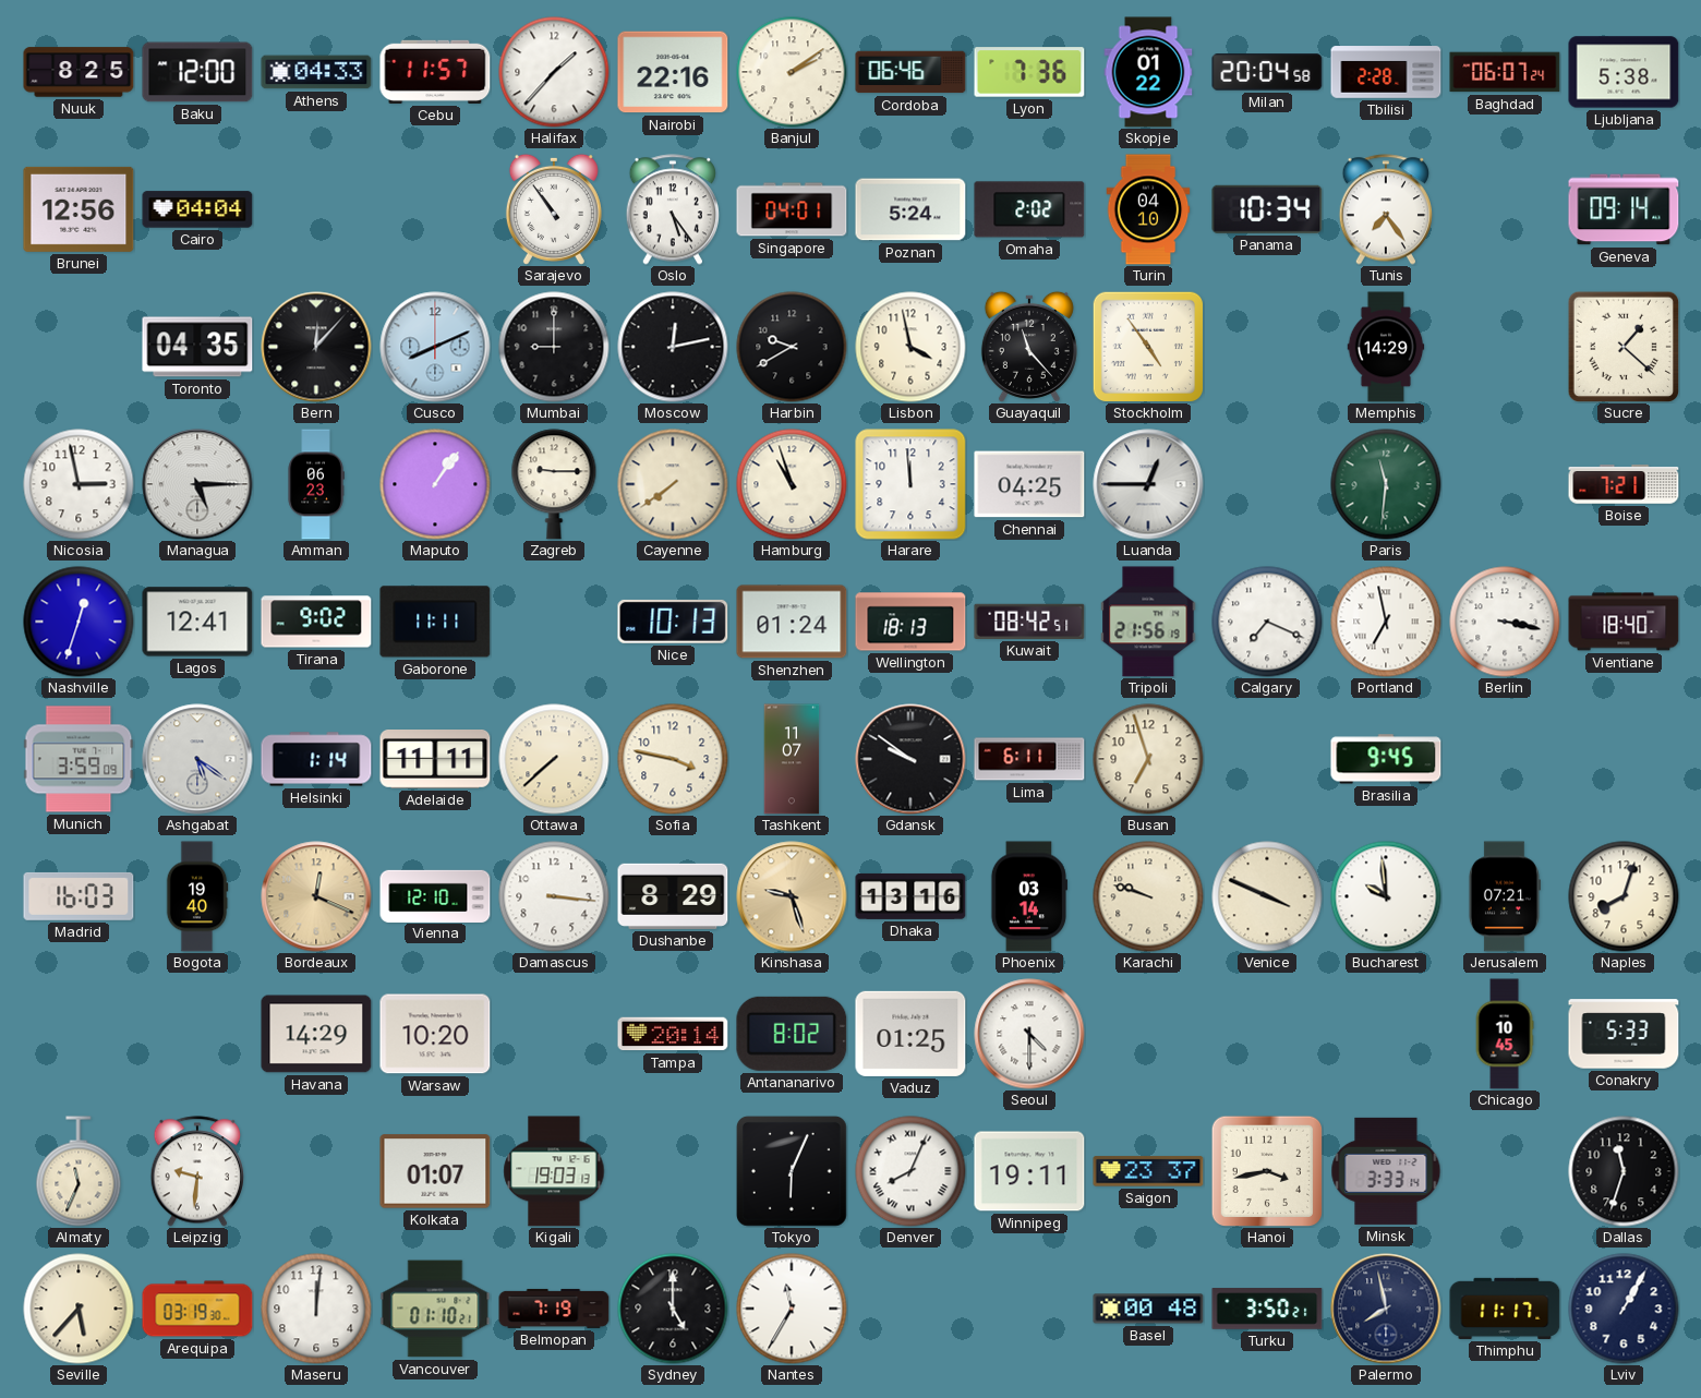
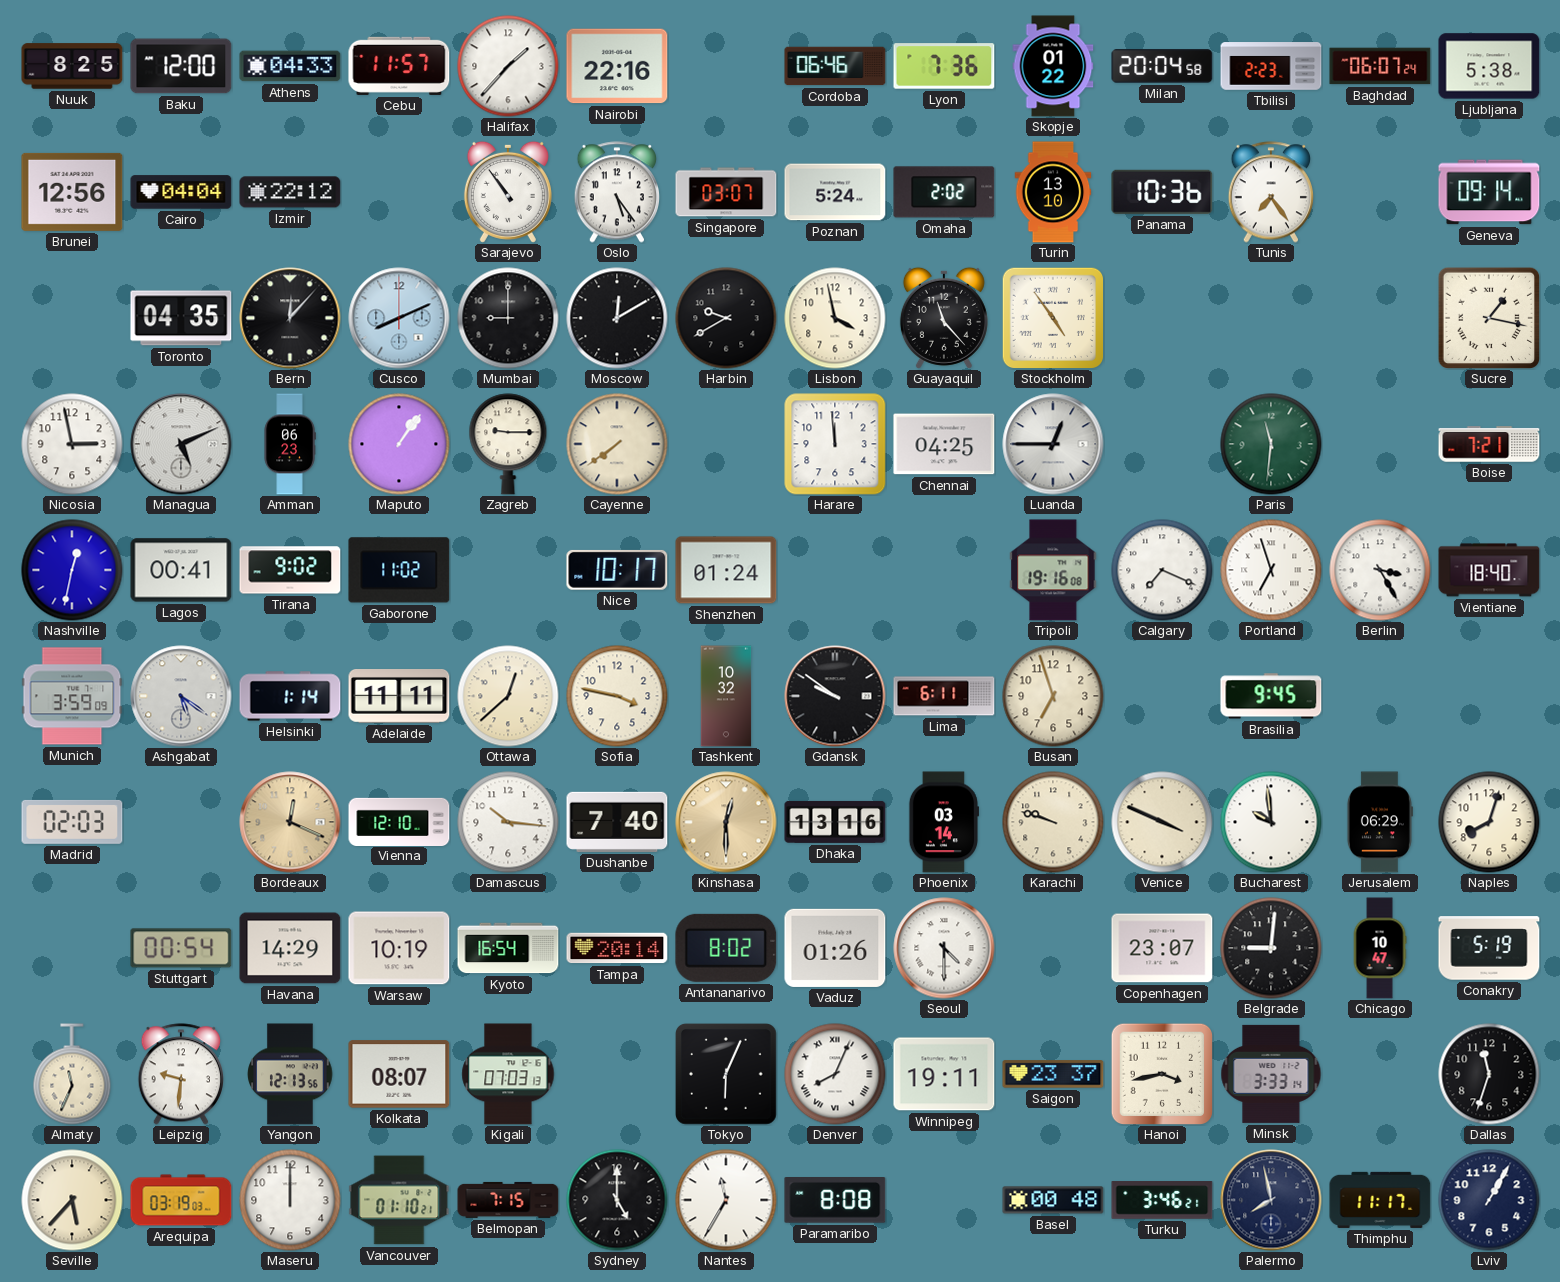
Banjul: 2:09 -> none (792, 72)
Tbilisi: 2:28 -> 2:23 (1271, 66)
Izmir: none -> 22:12 (290, 192)
Singapore: 04:01 -> 03:07 (726, 192)
Turin: 04:10 -> 13:10 (1053, 192)
Panama: 10:34 -> 10:36 (1162, 192)
Moscow: 12:13 -> 12:10 (617, 318)
Memphis: 14:29 -> none (1386, 347)
Sucre: 1:22 -> 1:17 (1489, 318)
Managua: 5:15 -> 5:11 (181, 444)
Hamburg: 10:57 -> none (792, 484)
Nashville: 12:33 -> 12:32 (72, 570)
Lagos: 12:41 -> 00:41 (181, 570)
Gaborone: 11:11 -> 11:02 (399, 570)
Nice: 10:13 -> 10:17 (617, 570)
Wellington: 18:13 -> none (910, 622)
Kuwait: 08:42 -> none (1029, 622)
Tripoli: 21:56 -> 19:16 (1053, 570)
Portland: 6:58 -> 6:57 (1271, 570)
Berlin: 3:17 -> 3:25 (1380, 570)
Ottawa: 7:38 -> 12:38 (508, 696)
Tashkent: 11:07 -> 10:32 (726, 696)
Madrid: 16:03 -> 02:03 (72, 822)
Bogota: 19:40 -> none (197, 896)
Damascus: 3:16 -> 10:16 (508, 822)
Dushanbe: 8:29 -> 7:40 (617, 822)
Kinshasa: 9:27 -> 12:30 (726, 822)
Jerusalem: 07:21 -> 06:29 (1379, 822)
Stuttgart: none -> 00:54 (181, 948)
Warsaw: 10:20 -> 10:19 (399, 948)
Kyoto: none -> 16:54 (508, 948)
Vaduz: 01:25 -> 01:26 (835, 948)
Copenhagen: none -> 23:07 (1162, 948)
Belgrade: none -> 9:01 (1271, 948)
Chicago: 10:45 -> 10:47 (1380, 948)
Conakry: 5:33 -> 5:19 (1489, 948)
Yangon: none -> 12:13 (290, 1074)
Kolkata: 01:07 -> 08:07 (399, 1074)
Kigali: 19:03 -> 07:03 (508, 1074)
Arequipa: 03:19:30 -> 03:19:03 (181, 1200)
Maseru: 12:01 -> 12:00 (290, 1200)
Belmopan: 7:19 -> 7:15 (508, 1200)
Paramaribo: none -> 8:08 (835, 1201)
Turku: 3:50 -> 3:46 (1162, 1200)
